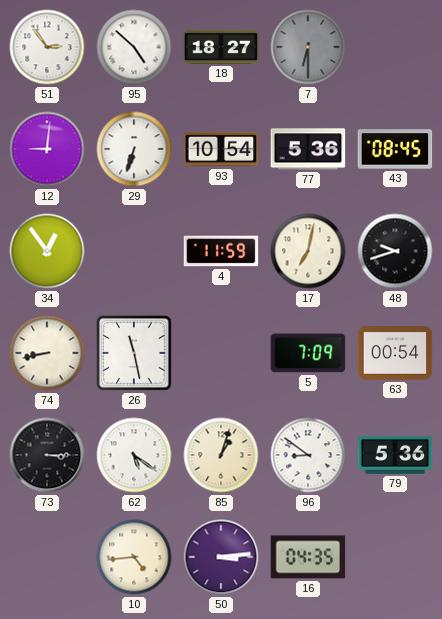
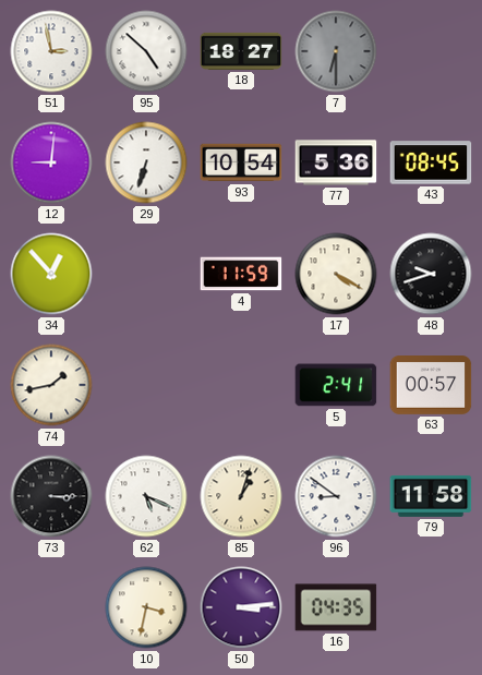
51: 2:54 -> 2:58 (51, 51)
34: 12:54 -> 12:53 (51, 274)
17: 7:02 -> 4:20 (336, 274)
74: 8:43 -> 1:43 (51, 385)
26: 11:28 -> none (135, 354)
5: 7:09 -> 2:41 (336, 385)
63: 00:54 -> 00:57 (431, 386)
62: 5:21 -> 5:19 (146, 496)
79: 5:36 -> 11:58 (431, 496)
10: 4:44 -> 3:32 (146, 607)
